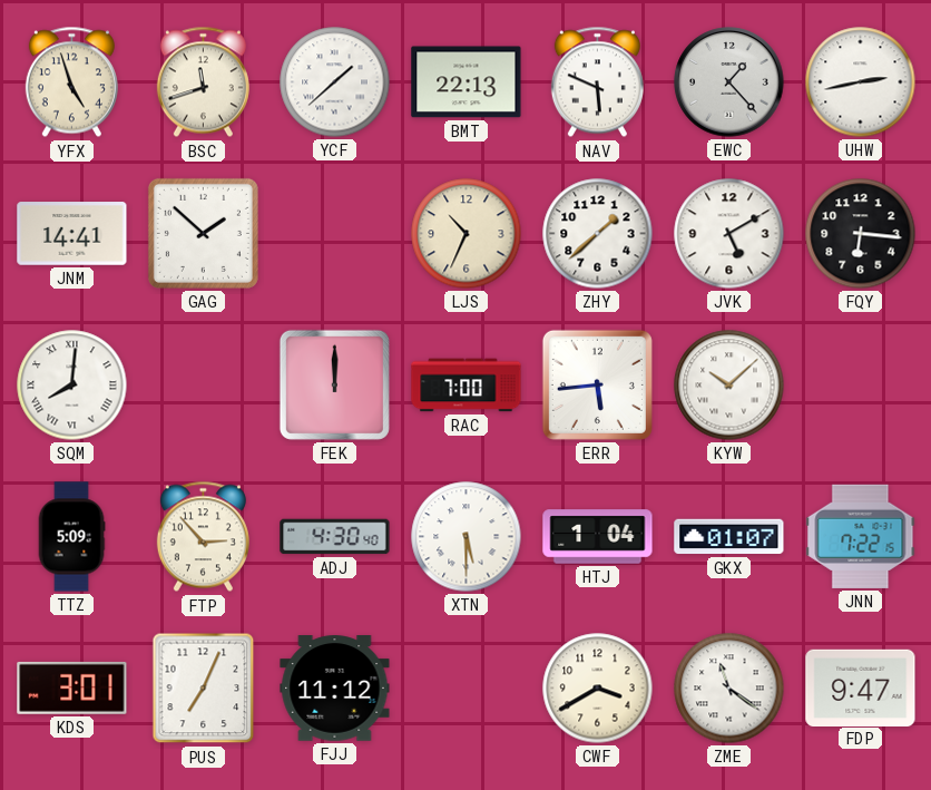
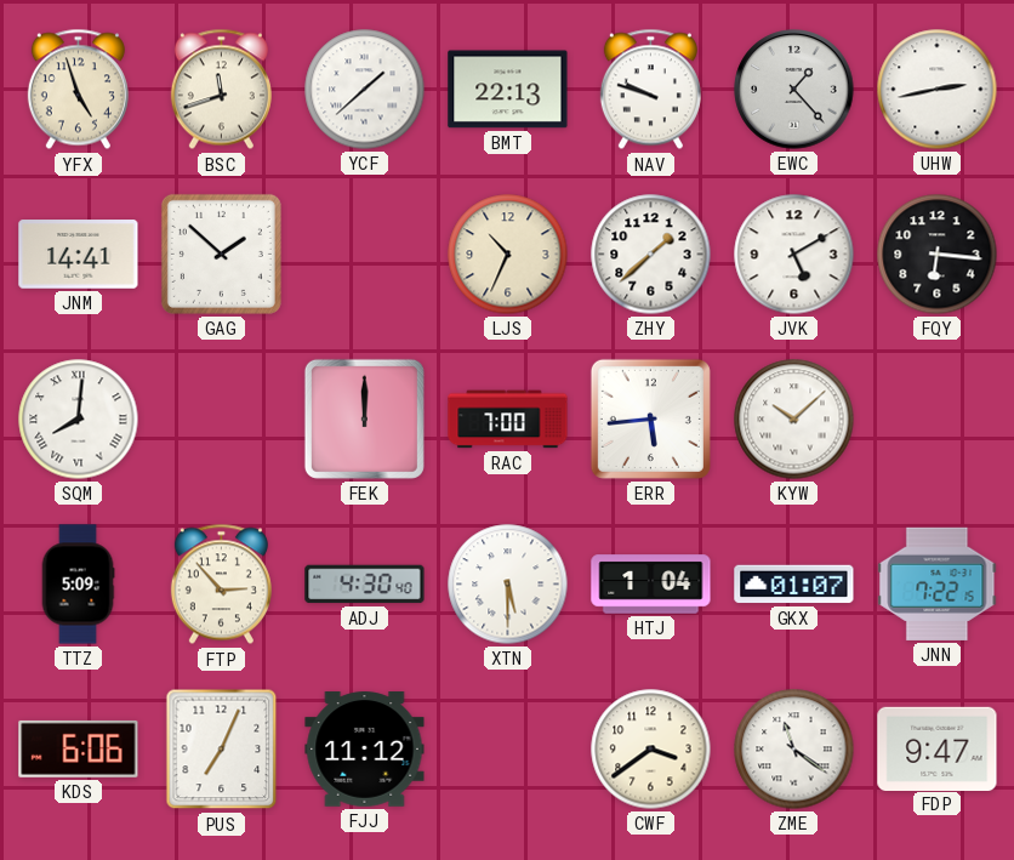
NAV: 5:49 -> 9:48 (650, 90)
KDS: 3:01 -> 6:06 (79, 748)
CWF: 3:40 -> 3:39 (651, 750)
